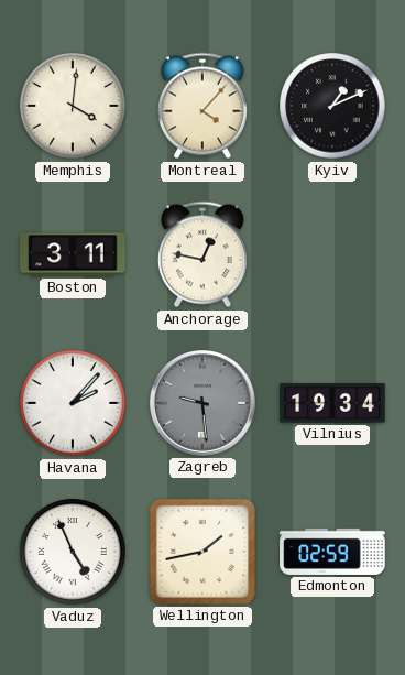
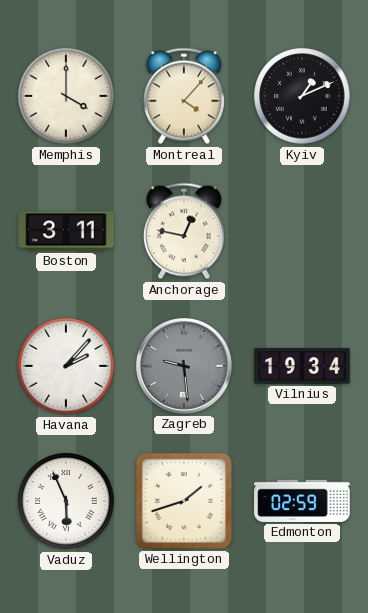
Memphis: 4:01 -> 4:00 (66, 96)
Vaduz: 4:56 -> 5:56 (66, 501)
Wellington: 1:43 -> 1:42 (184, 501)
